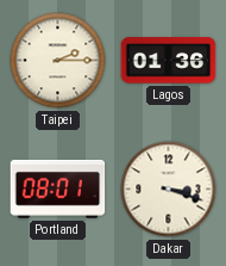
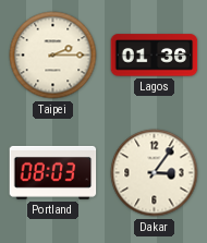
Portland: 08:01 -> 08:03 (53, 172)
Dakar: 3:18 -> 3:06 (155, 173)
